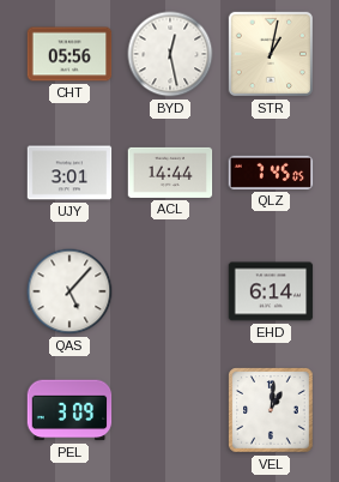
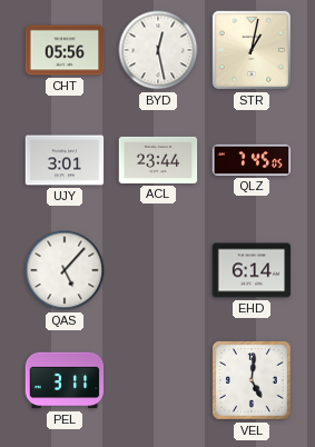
ACL: 14:44 -> 23:44 (158, 160)
PEL: 3:09 -> 3:11 (65, 380)
VEL: 1:01 -> 5:01 (252, 380)
